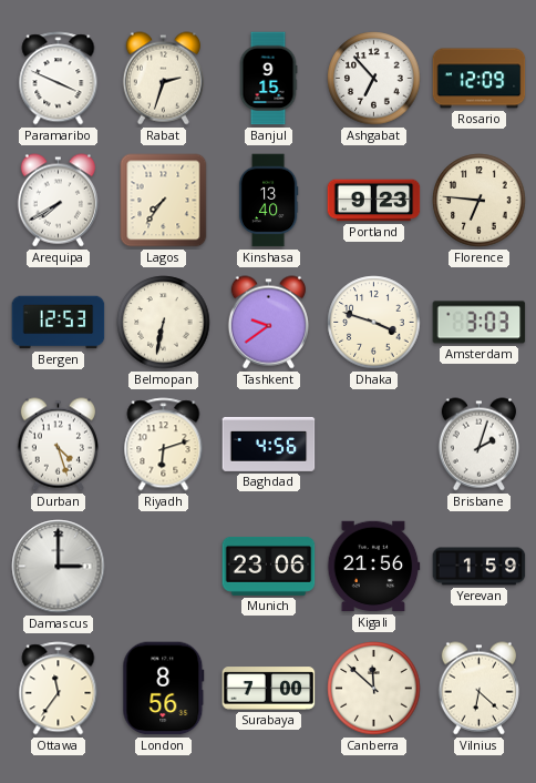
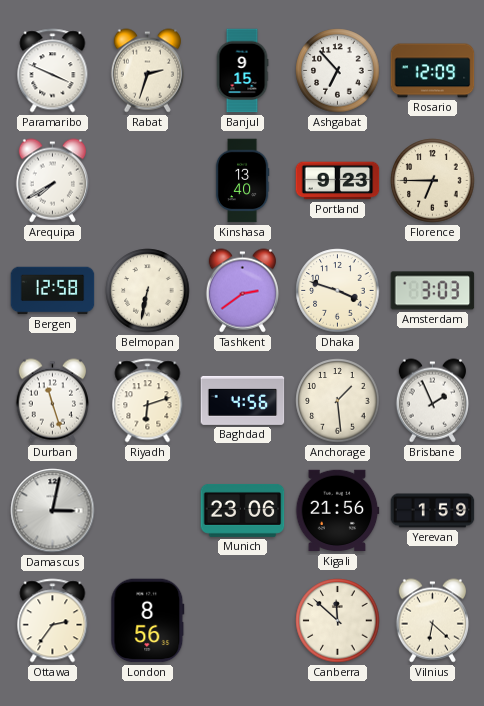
Lagos: 7:36 -> none (164, 201)
Florence: 6:46 -> 6:45 (433, 181)
Bergen: 12:53 -> 12:58 (53, 291)
Tashkent: 9:39 -> 2:39 (242, 291)
Durban: 4:27 -> 11:27 (52, 401)
Anchorage: none -> 1:29 (338, 401)
Brisbane: 2:03 -> 1:56 (432, 401)
Damascus: 3:00 -> 3:02 (53, 511)
Ottawa: 11:36 -> 2:36 (53, 621)
Surabaya: 7:00 -> none (269, 689)
